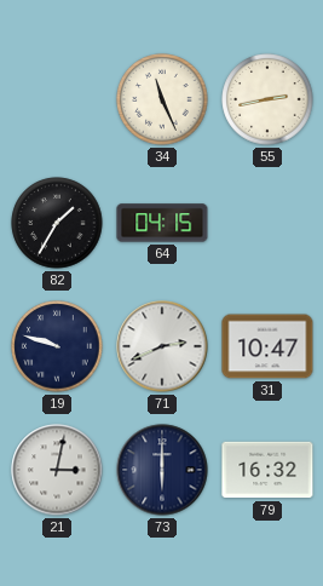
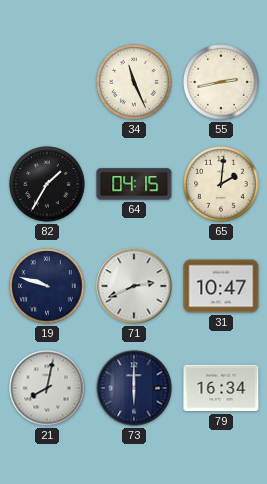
65: none -> 2:01 (221, 184)
21: 3:02 -> 8:02 (47, 388)
79: 16:32 -> 16:34 (221, 388)
